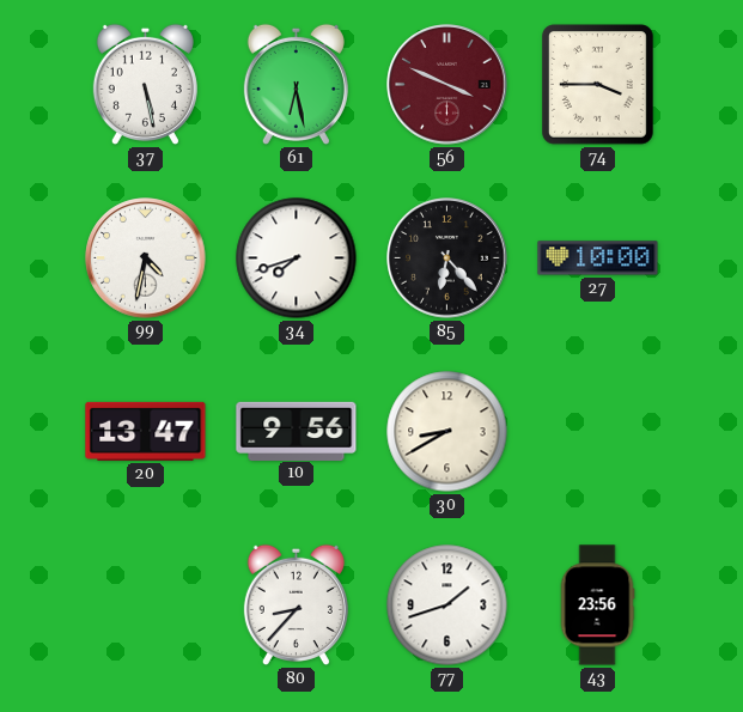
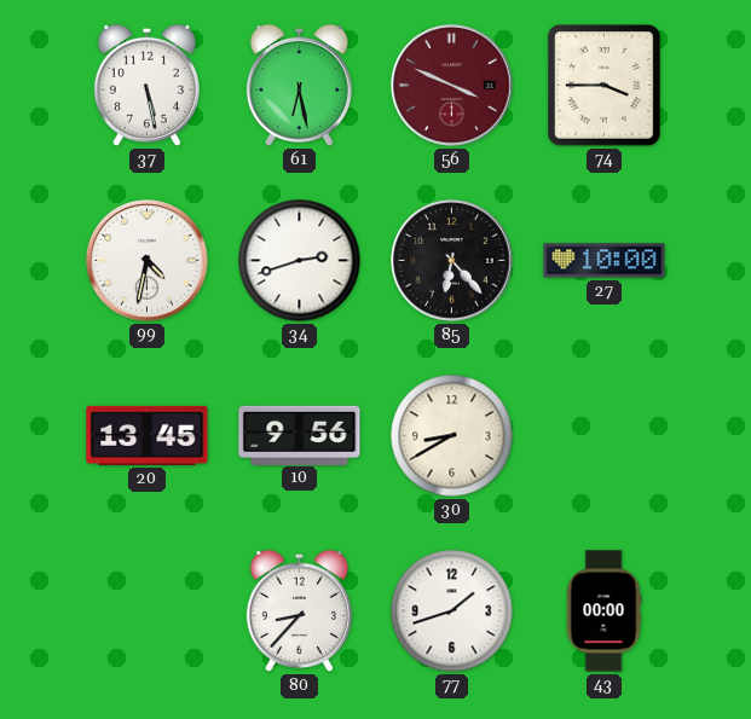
34: 7:42 -> 2:42 (300, 261)
20: 13:47 -> 13:45 (148, 435)
43: 23:56 -> 00:00 (603, 611)
